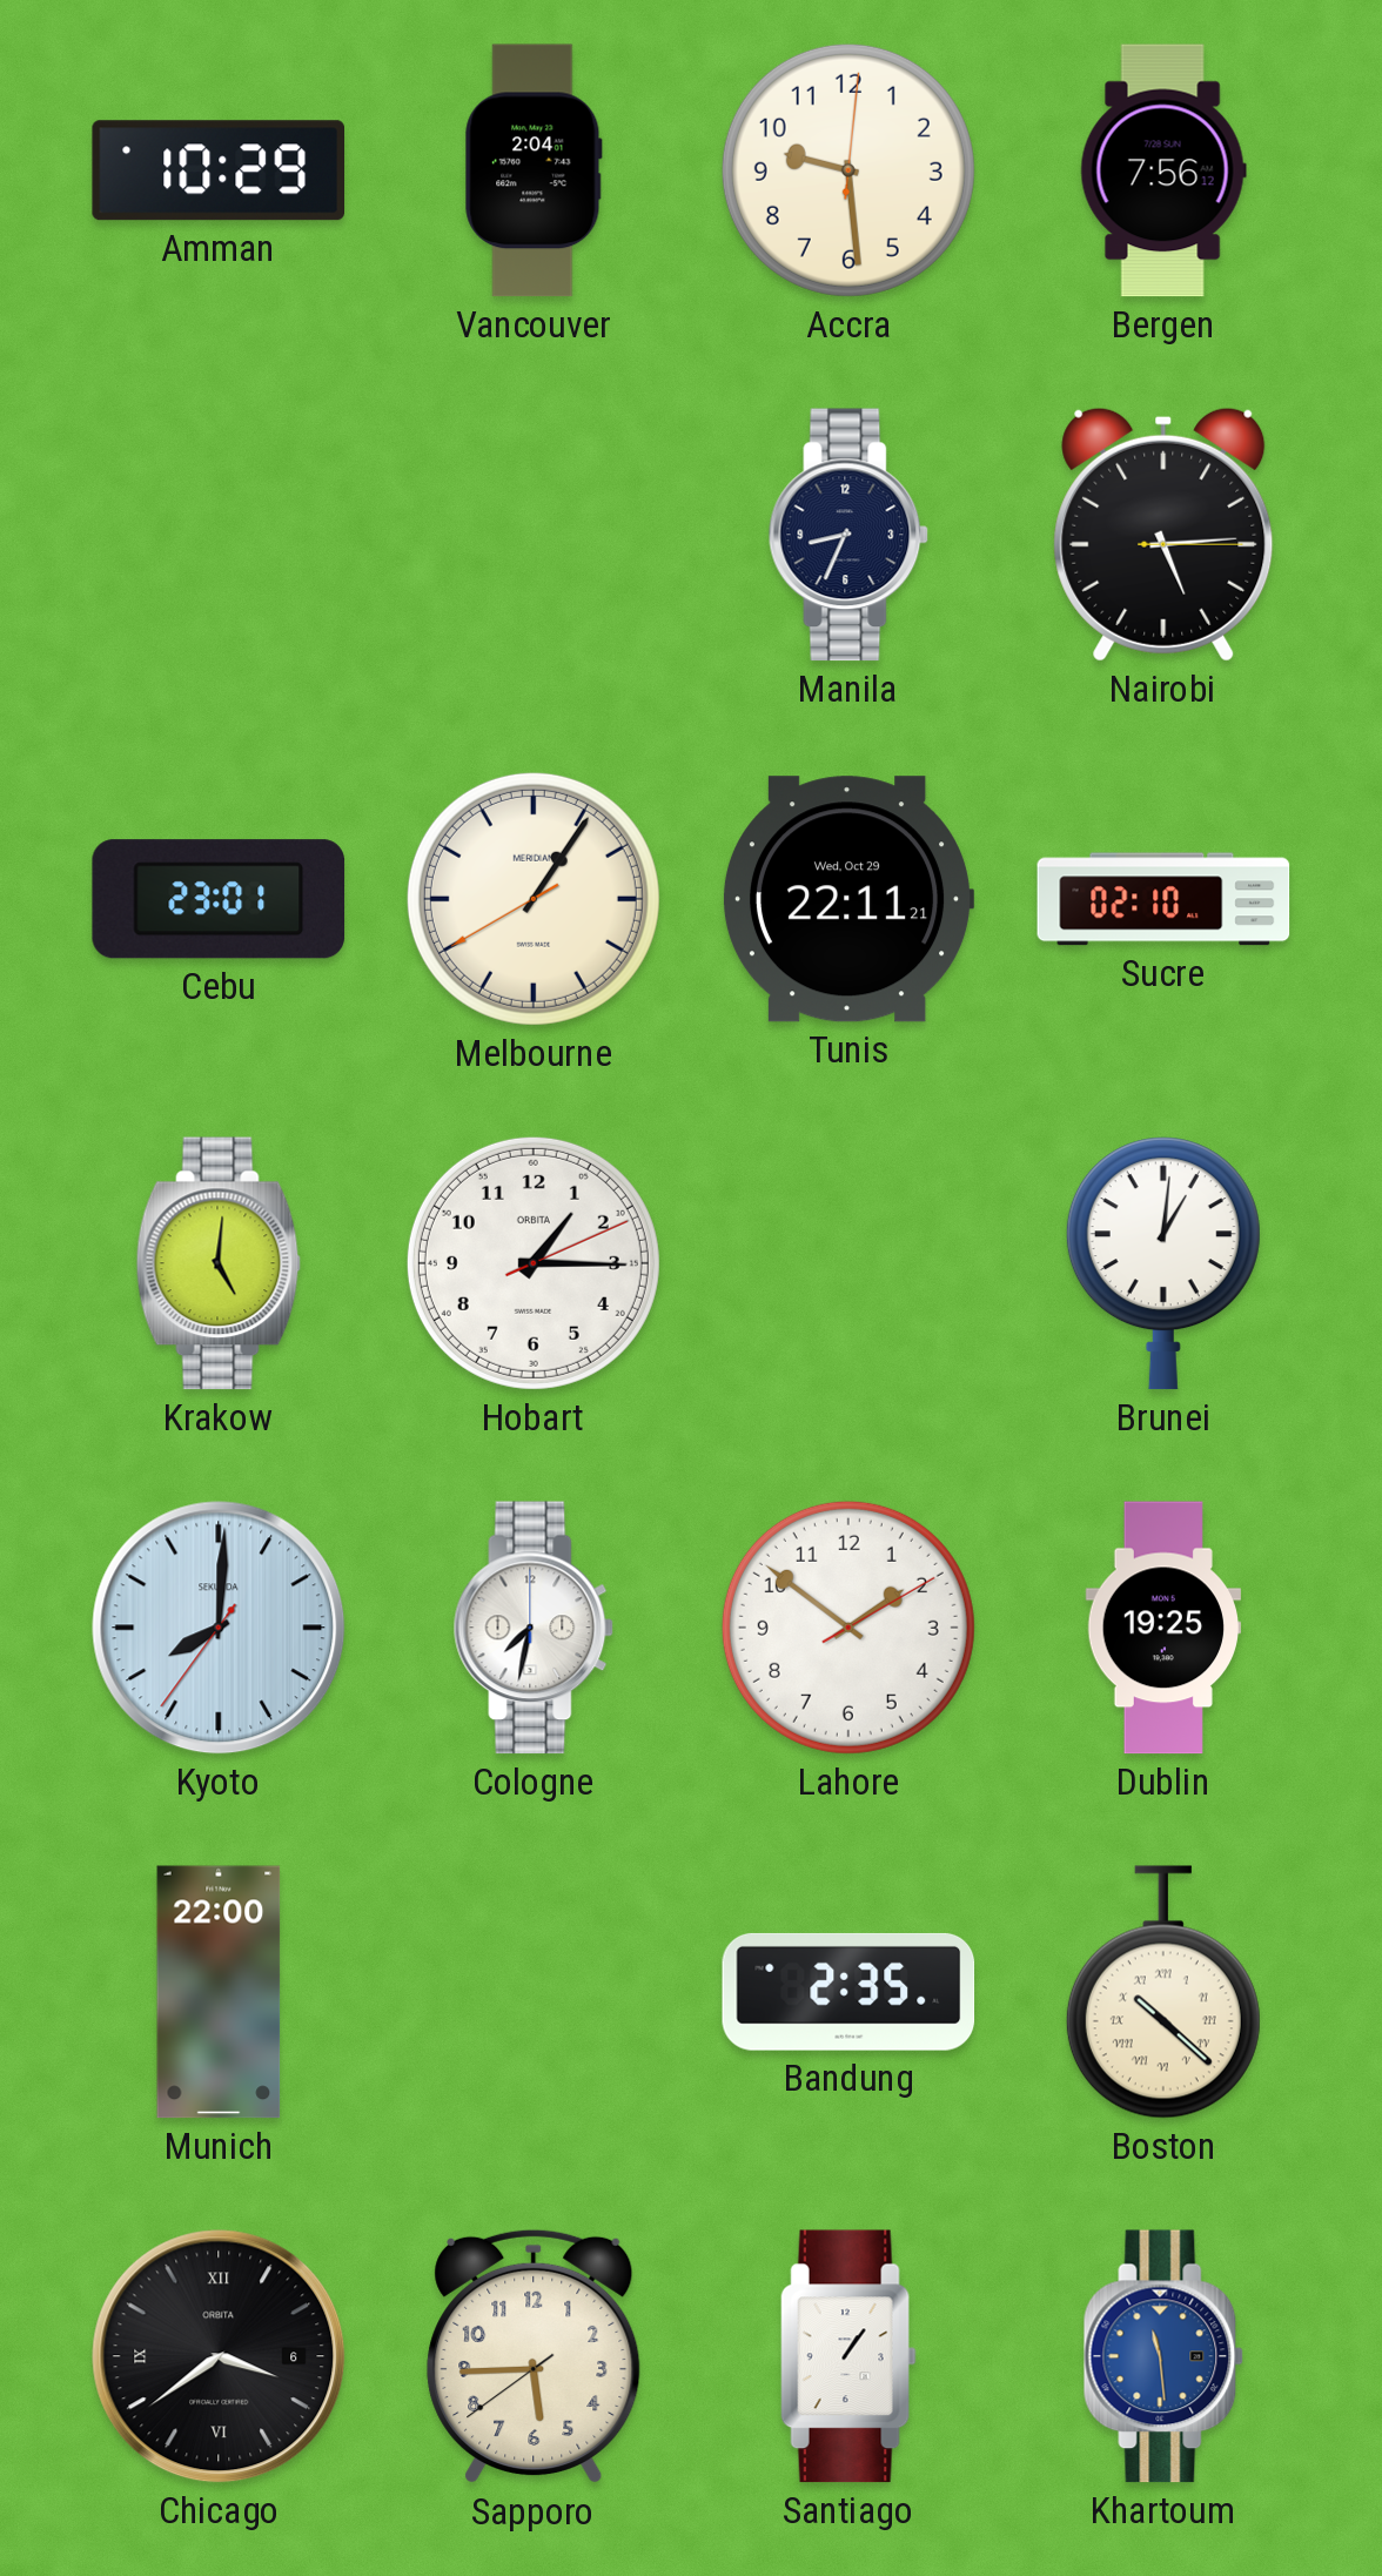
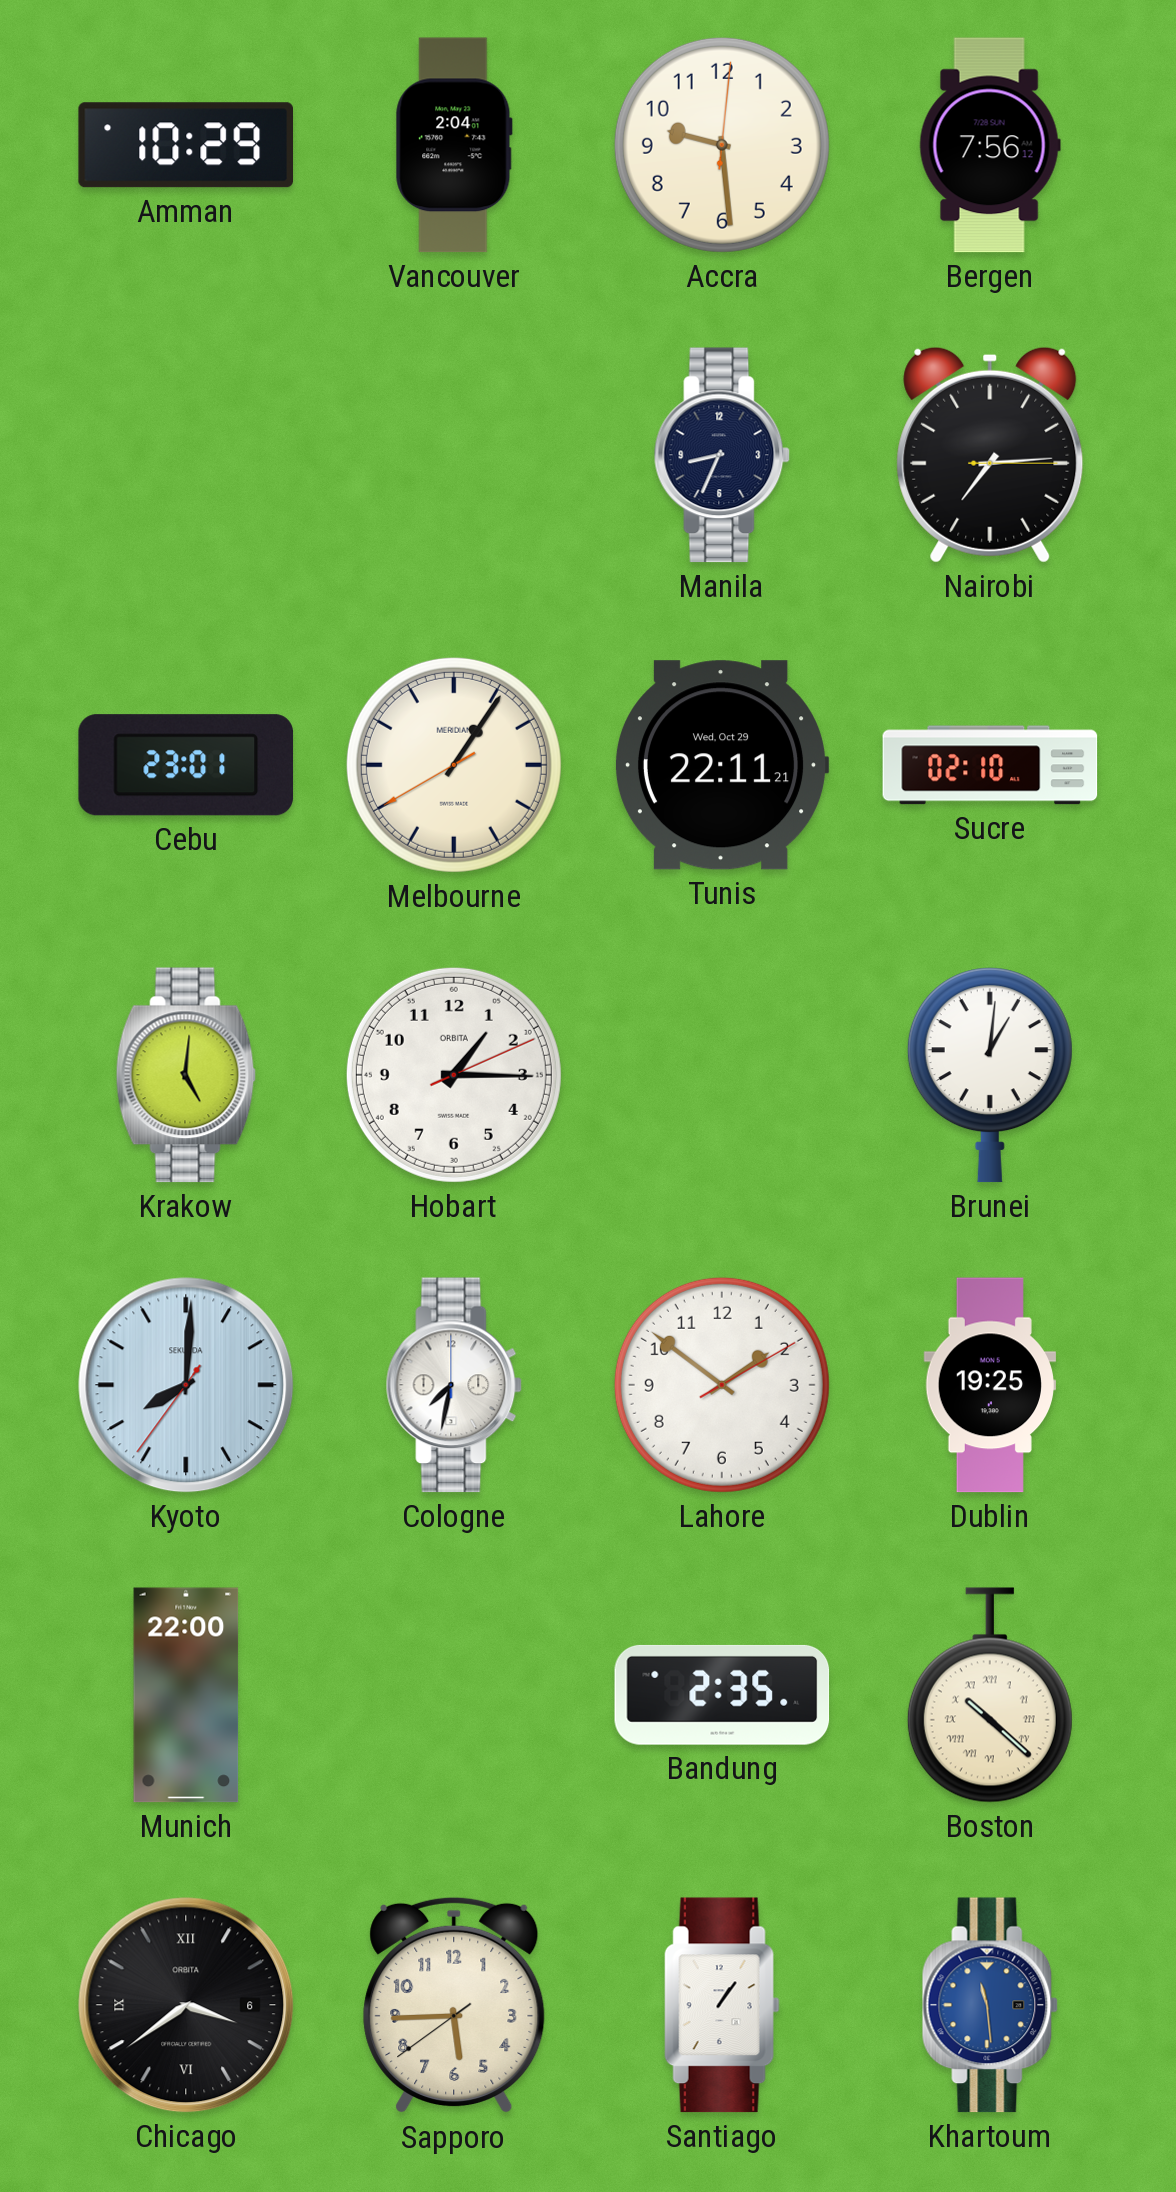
Nairobi: 5:14 -> 7:14 (990, 455)
